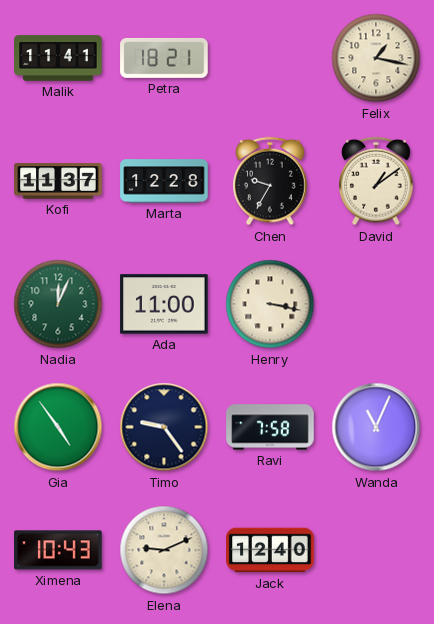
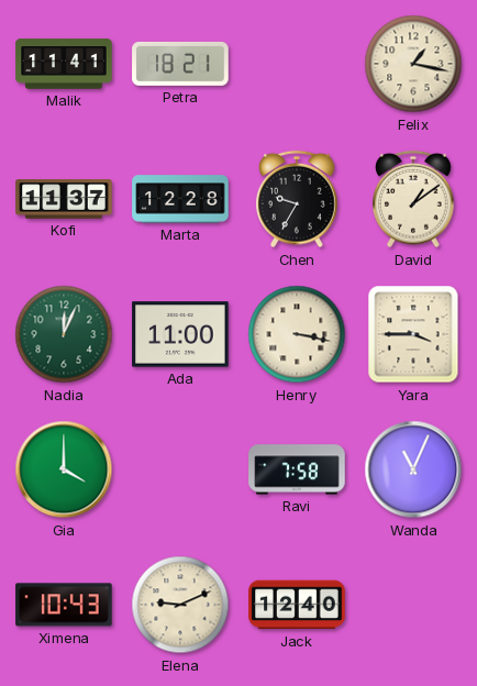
Yara: none -> 3:45 (413, 334)
Gia: 4:54 -> 4:00 (64, 469)
Timo: 9:24 -> none (164, 427)
